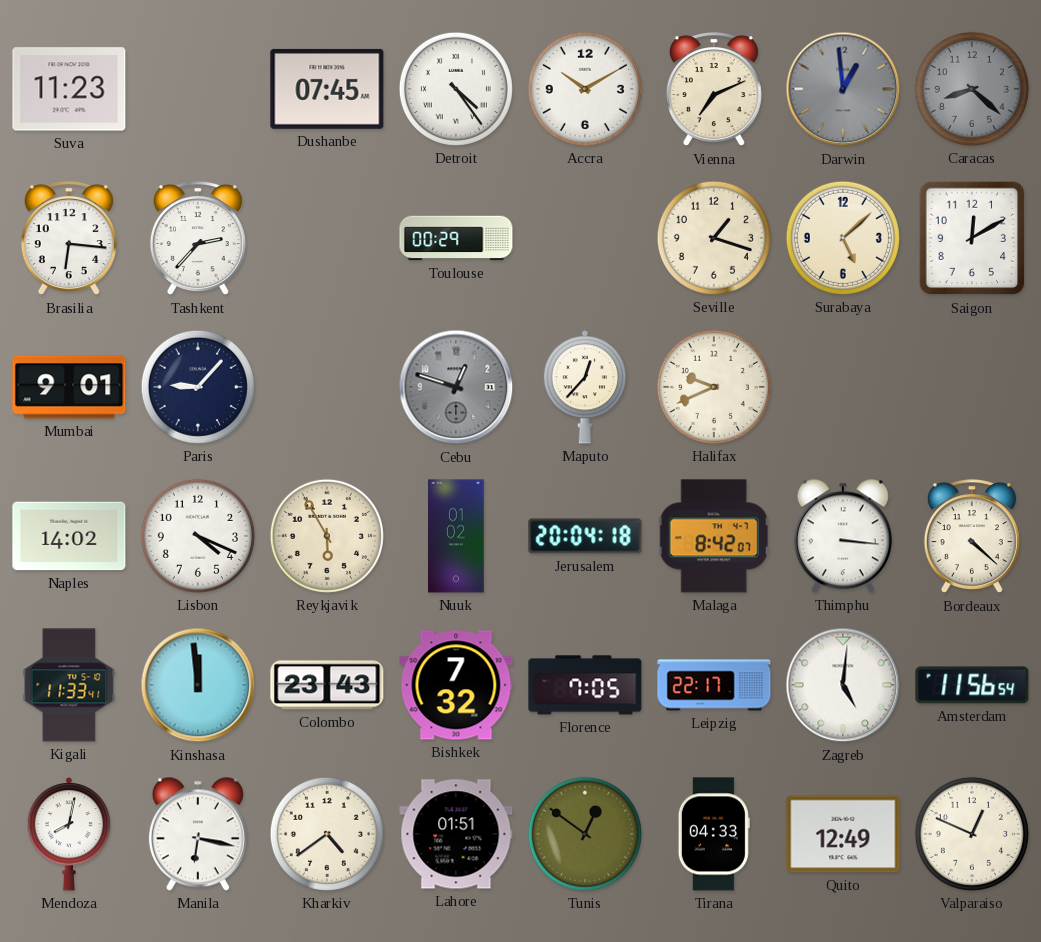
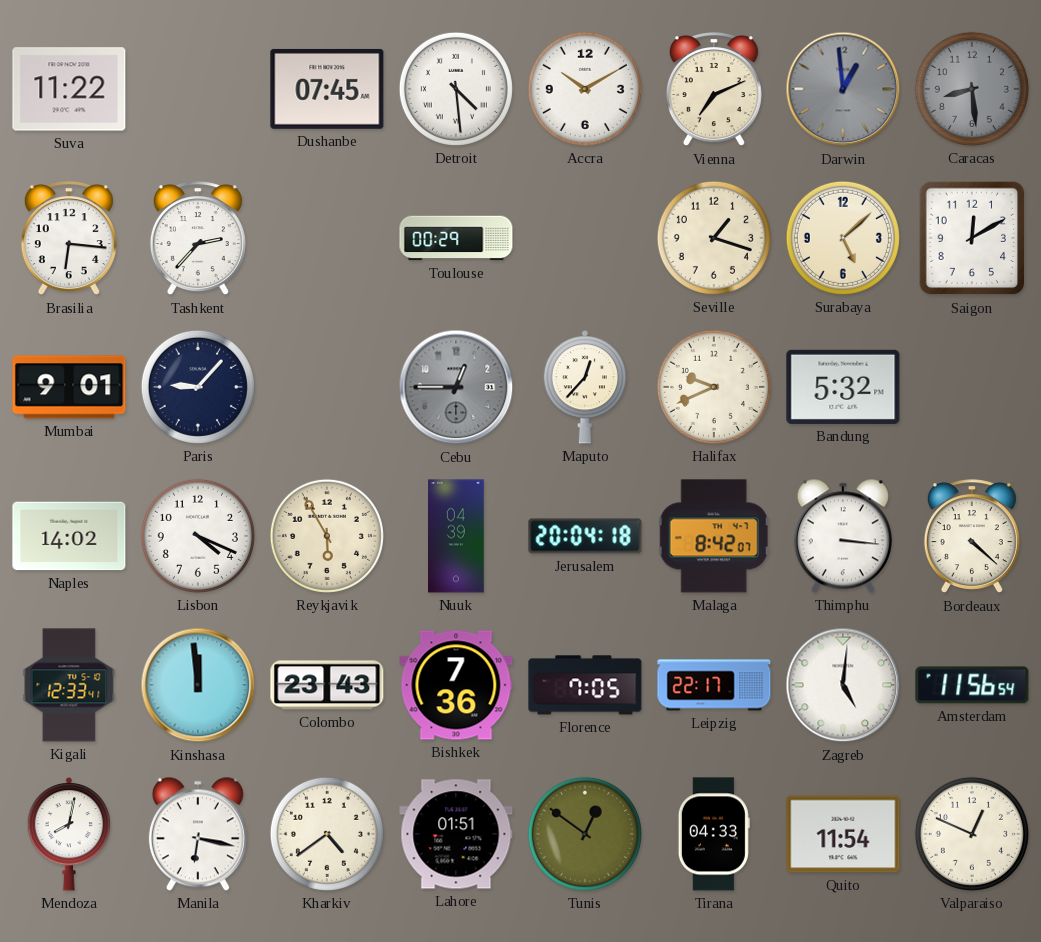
Suva: 11:23 -> 11:22 (69, 89)
Detroit: 4:24 -> 4:29 (456, 89)
Caracas: 8:22 -> 8:29 (972, 89)
Cebu: 12:48 -> 12:45 (456, 387)
Bandung: none -> 5:32 (843, 387)
Nuuk: 01:02 -> 04:39 (456, 536)
Kigali: 11:33 -> 12:33 (69, 685)
Bishkek: 7:32 -> 7:36 (456, 685)
Quito: 12:49 -> 11:54 (843, 834)
